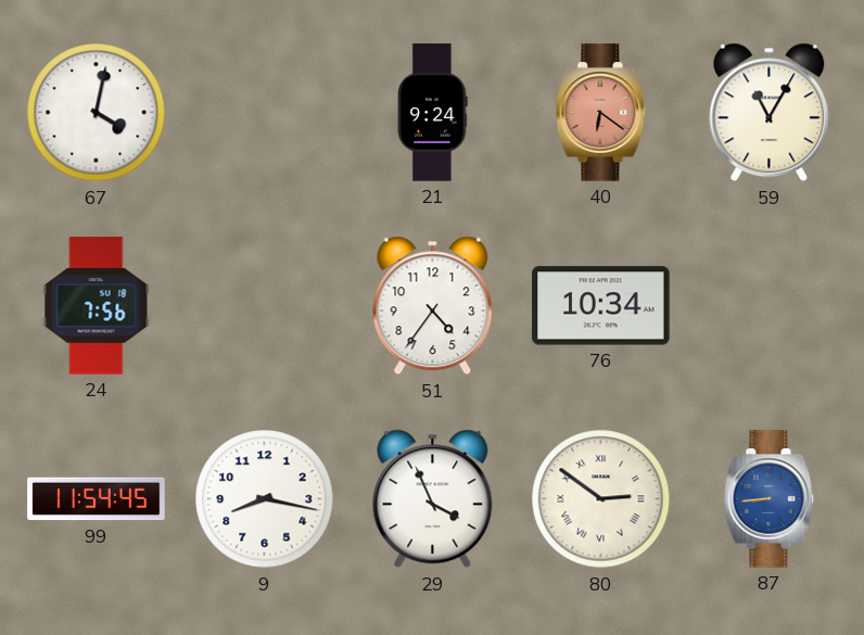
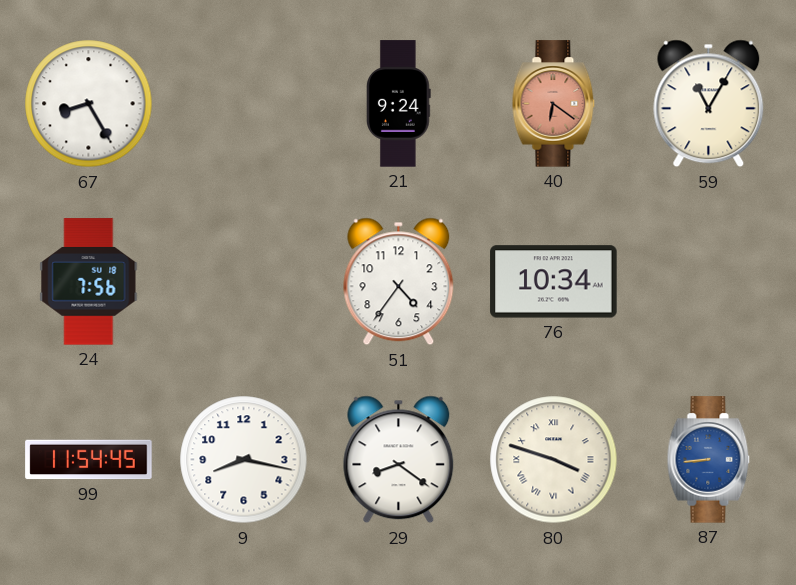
67: 4:02 -> 8:25 (89, 104)
29: 3:56 -> 8:21 (399, 460)
80: 2:51 -> 3:48 (554, 460)
